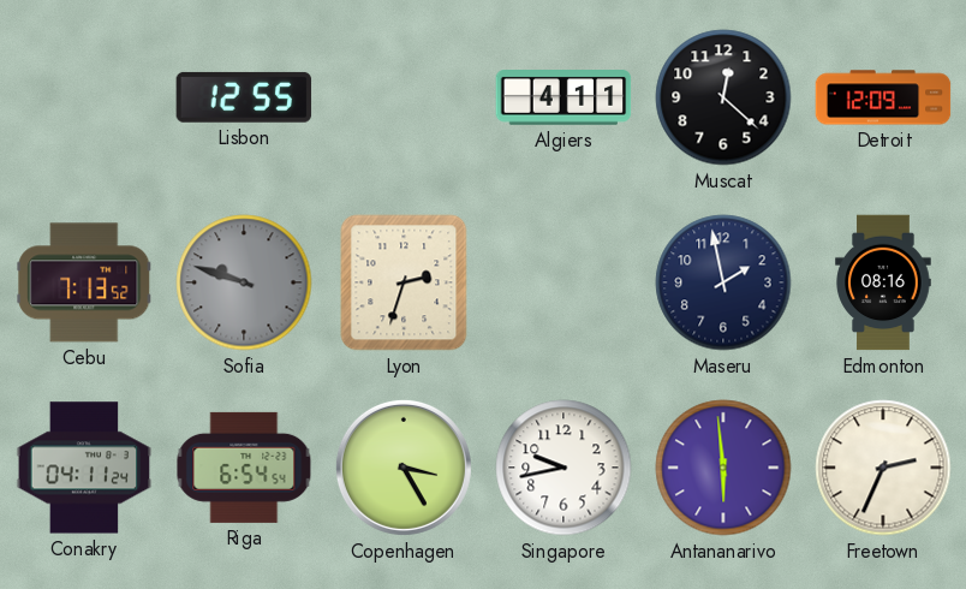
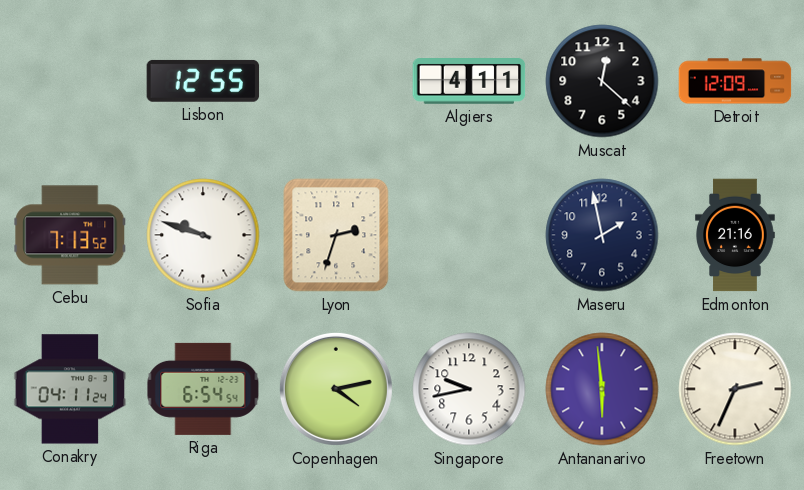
Sofia dial: grey -> white (203, 235)
Edmonton: 08:16 -> 21:16 (735, 235)
Copenhagen: 3:25 -> 4:13 (336, 389)
